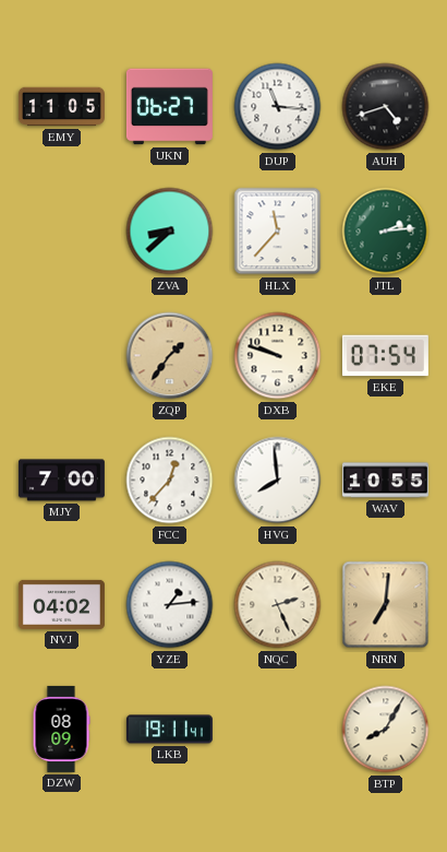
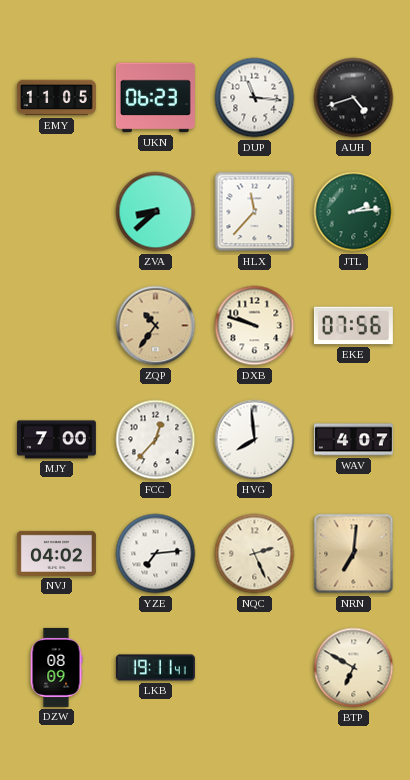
UKN: 06:27 -> 06:23 (155, 98)
ZQP: 1:36 -> 10:36 (156, 326)
EKE: 07:54 -> 07:56 (353, 326)
WAV: 10:55 -> 4:07 (353, 440)
YZE: 1:14 -> 7:14 (156, 554)
BTP: 8:05 -> 6:50 (354, 668)
